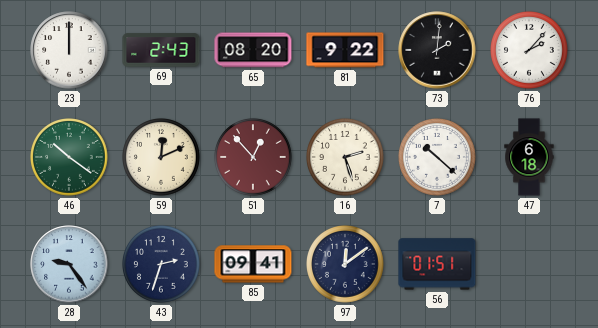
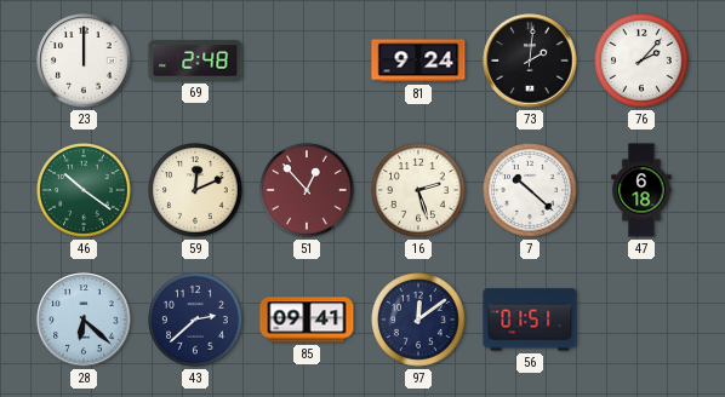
69: 2:43 -> 2:48 (195, 61)
65: 08:20 -> none (253, 50)
81: 9:22 -> 9:24 (418, 61)
28: 9:24 -> 6:22 (84, 320)
43: 2:33 -> 2:38 (196, 321)
